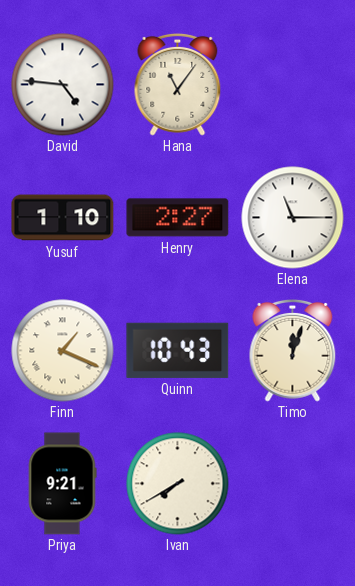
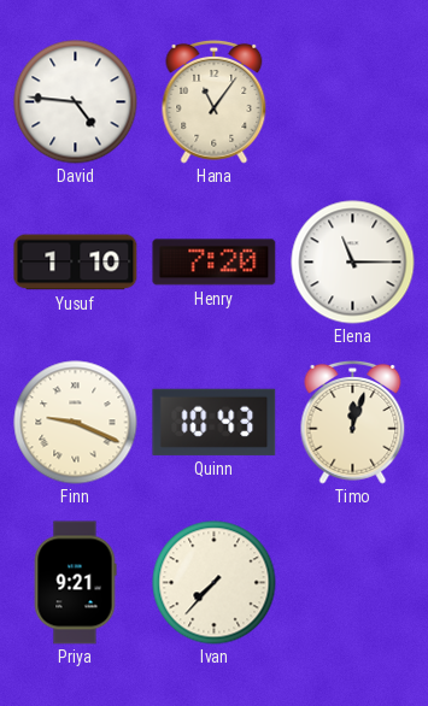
Henry: 2:27 -> 7:20 (215, 263)
Finn: 1:19 -> 9:19 (76, 423)
Ivan: 7:40 -> 7:37 (215, 583)
